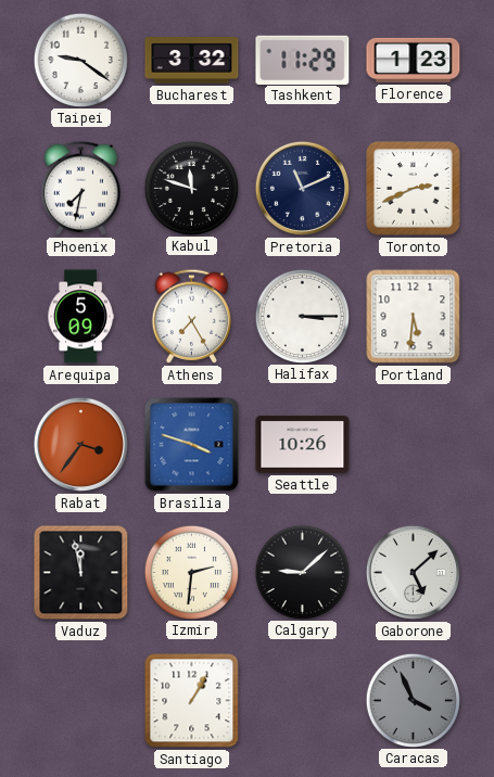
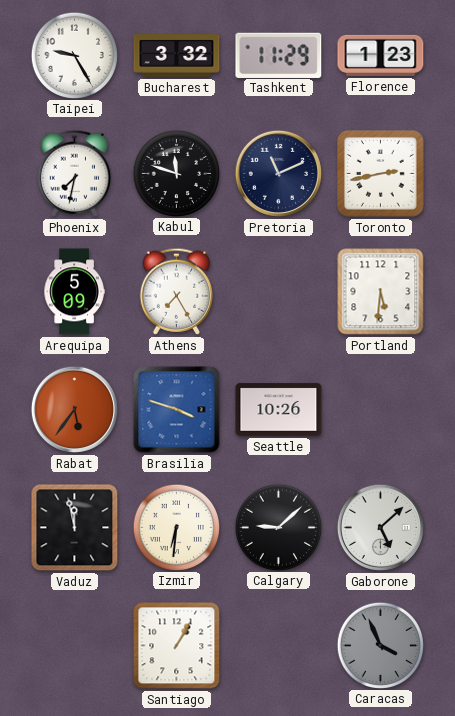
Taipei: 9:21 -> 9:25 (74, 55)
Toronto: 2:41 -> 2:43 (381, 174)
Halifax: 3:15 -> none (302, 316)
Rabat: 3:36 -> 5:36 (74, 409)
Izmir: 2:31 -> 6:31 (176, 527)
